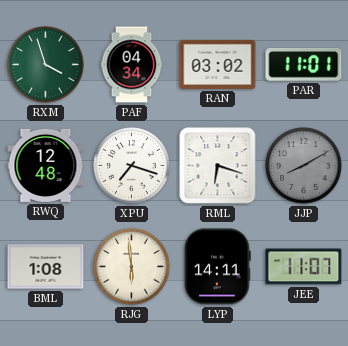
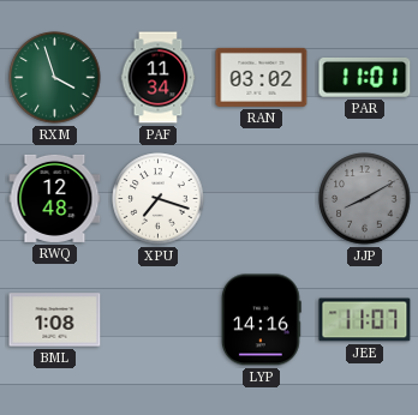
PAF: 04:34 -> 11:34 (159, 78)
RML: 6:18 -> none (218, 166)
RJG: 5:59 -> none (132, 267)
LYP: 14:11 -> 14:16 (261, 320)
